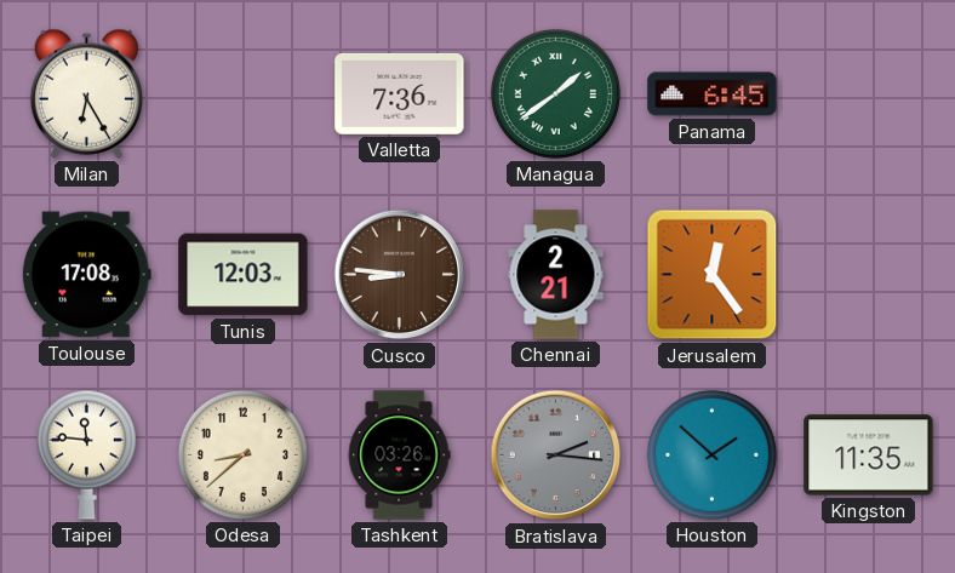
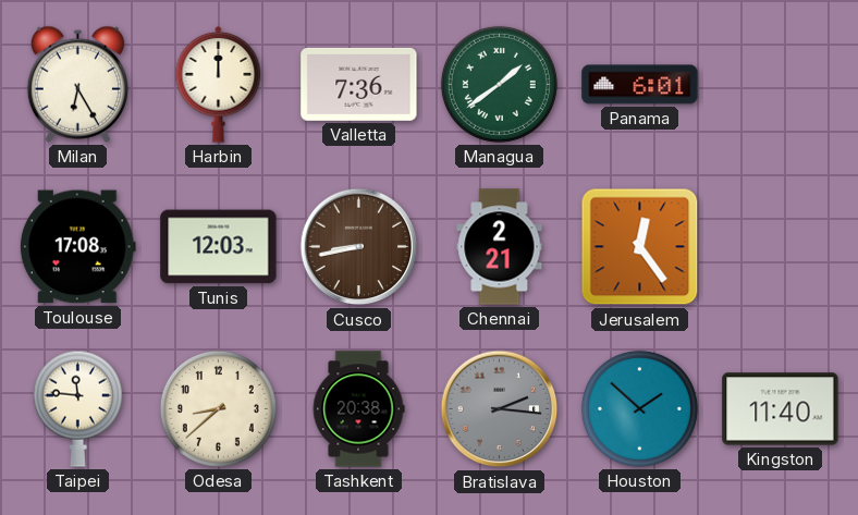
Harbin: none -> 12:00 (219, 84)
Panama: 6:45 -> 6:01 (640, 85)
Cusco: 8:46 -> 8:43 (359, 247)
Tashkent: 03:26 -> 20:38 (358, 409)
Kingston: 11:35 -> 11:40 (781, 409)
